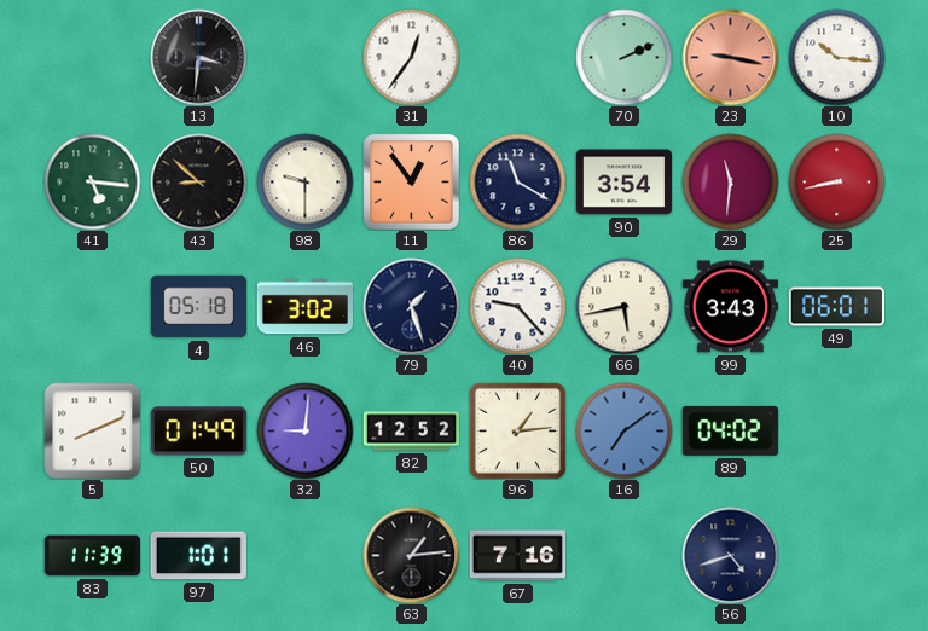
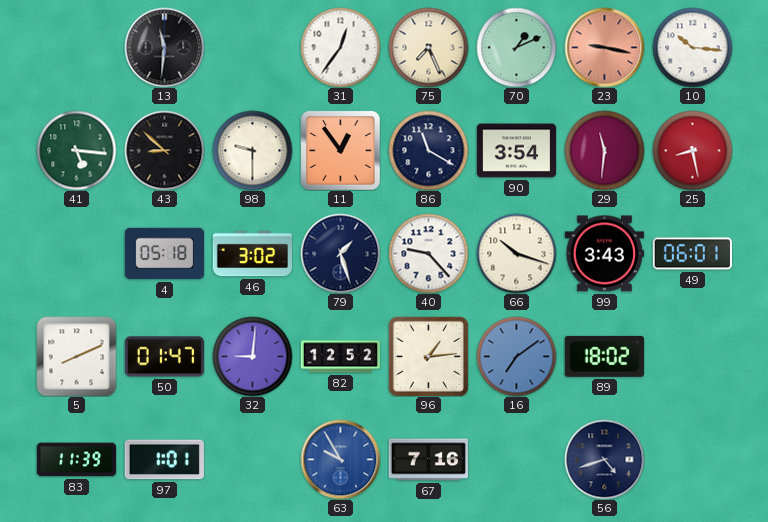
13: 3:31 -> 11:31 (164, 47)
75: none -> 7:26 (428, 47)
70: 2:11 -> 1:11 (516, 47)
25: 8:43 -> 8:28 (692, 150)
66: 5:43 -> 10:18 (516, 253)
50: 01:49 -> 01:47 (164, 357)
89: 04:02 -> 18:02 (604, 356)
63: 1:14 -> 9:55 (340, 459)
63 dial: black -> blue (340, 459)
